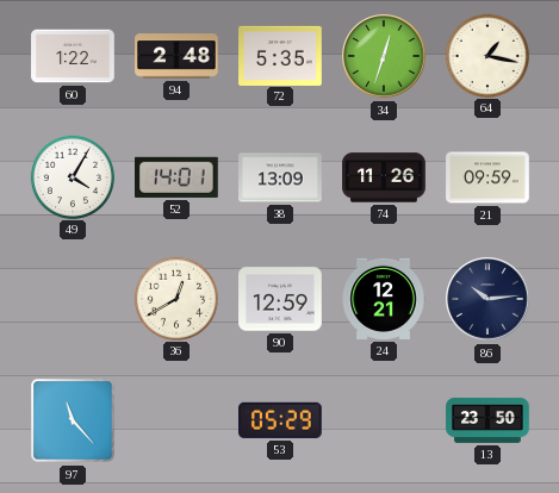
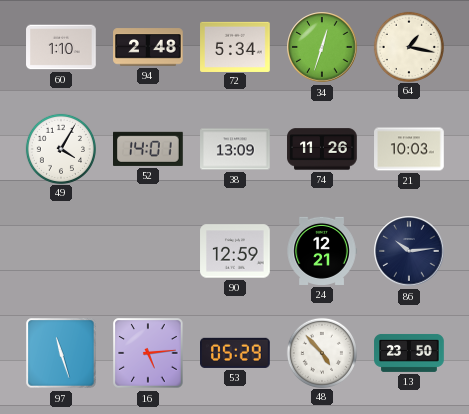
60: 1:22 -> 1:10 (61, 47)
72: 5:35 -> 5:34 (235, 46)
21: 09:59 -> 10:03 (409, 149)
36: 12:40 -> none (175, 298)
97: 11:23 -> 11:27 (61, 353)
16: none -> 5:14 (148, 353)
48: none -> 4:53 (321, 352)
